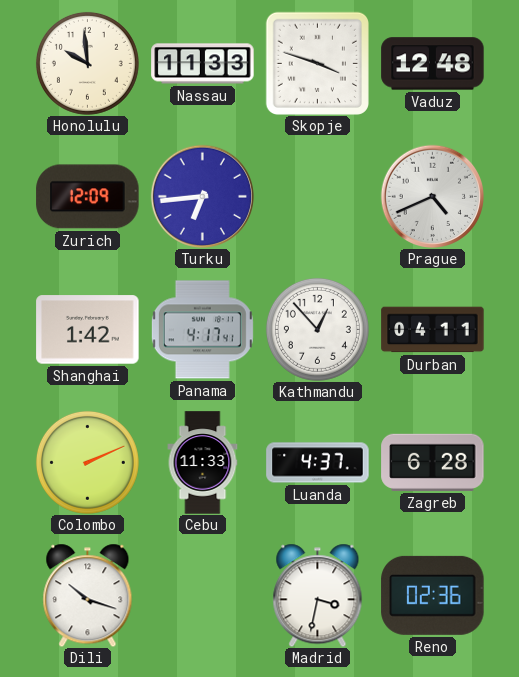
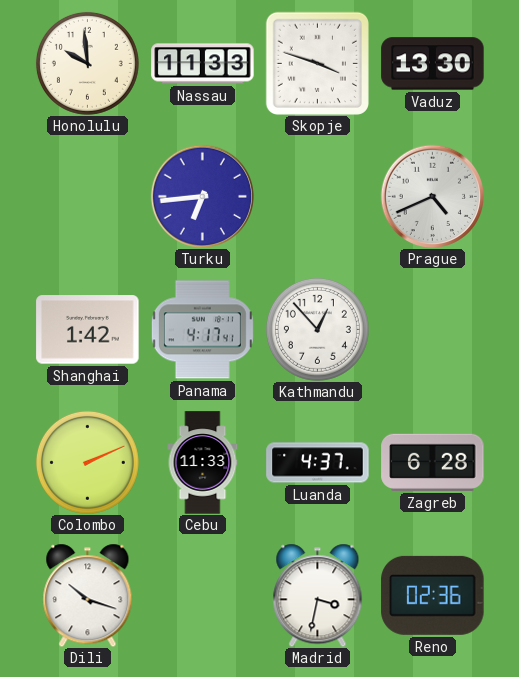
Vaduz: 12:48 -> 13:30 (433, 64)
Zurich: 12:09 -> none (88, 197)
Durban: 04:11 -> none (433, 330)
